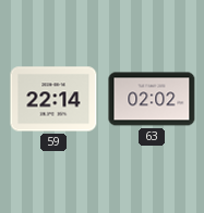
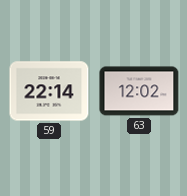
63: 02:02 -> 12:02 (139, 91)
